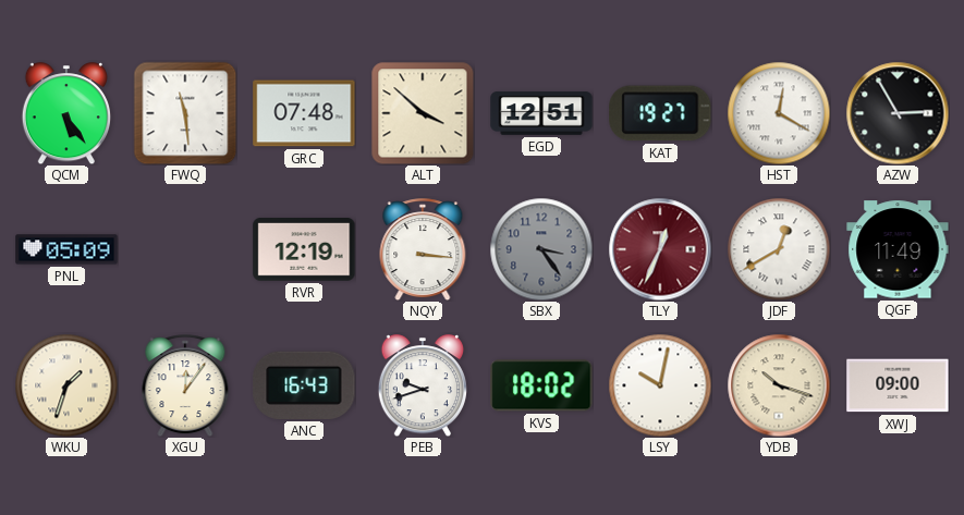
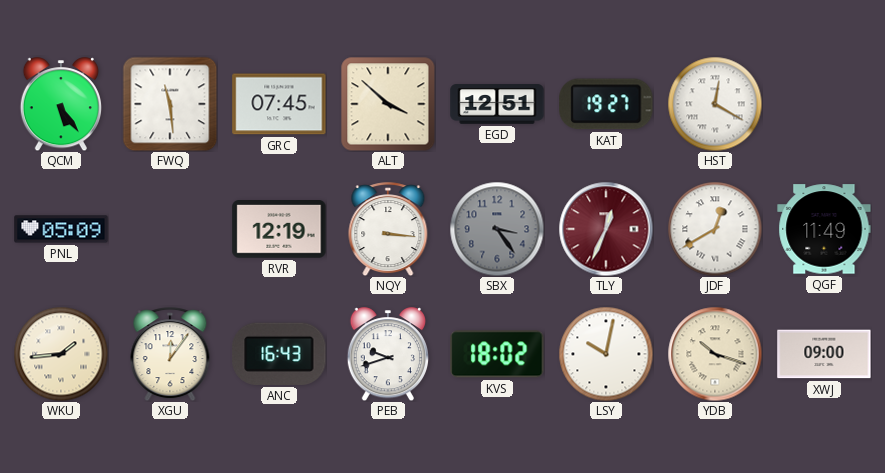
GRC: 07:48 -> 07:45 (279, 104)
AZW: 2:55 -> none (898, 113)
WKU: 1:33 -> 1:44 (61, 354)
